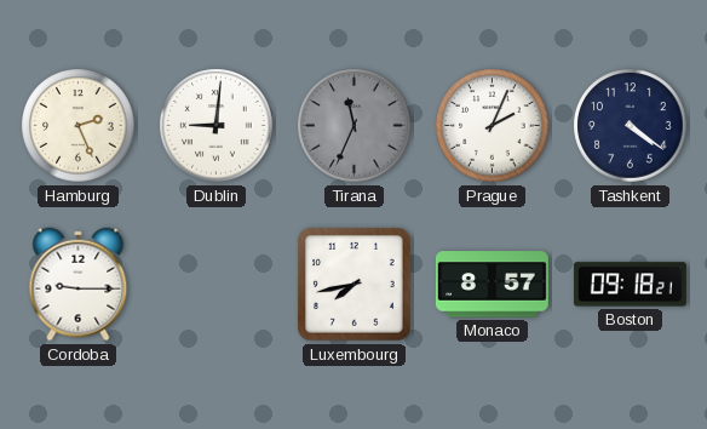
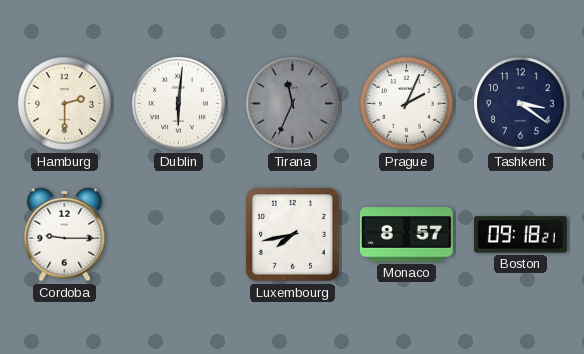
Hamburg: 2:26 -> 2:30 (65, 104)
Dublin: 9:01 -> 6:01 (179, 104)
Tashkent: 4:21 -> 3:21 (521, 104)
